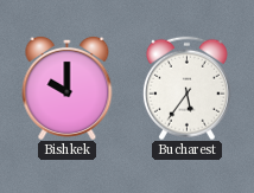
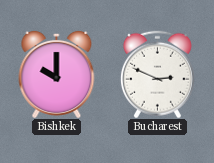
Bucharest: 5:36 -> 2:49 (157, 74)
